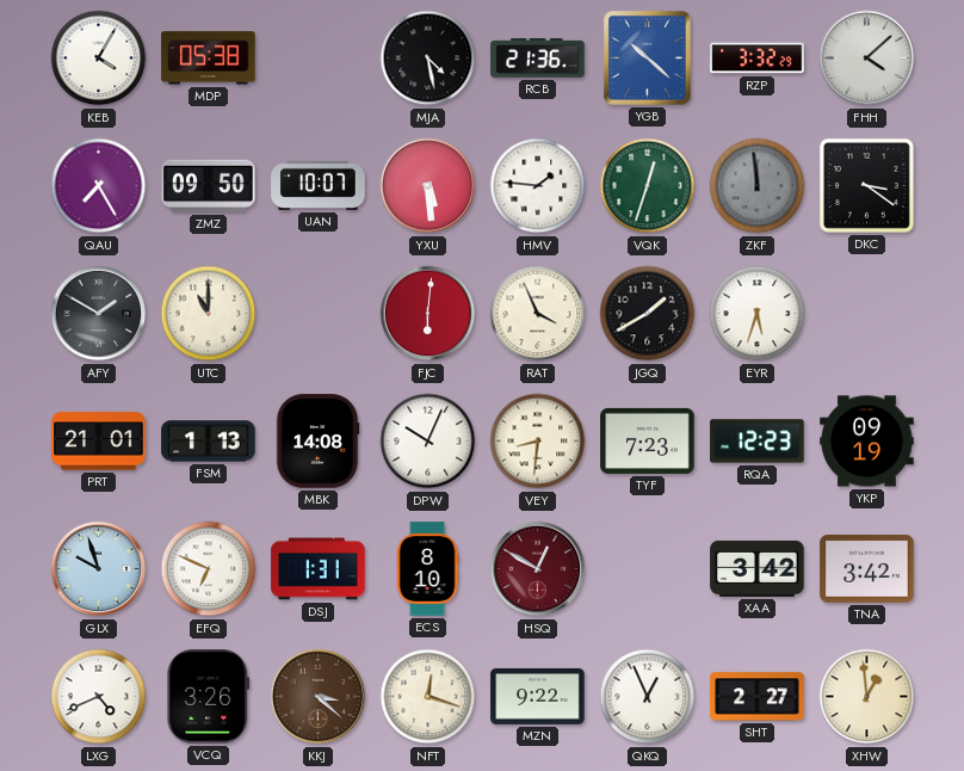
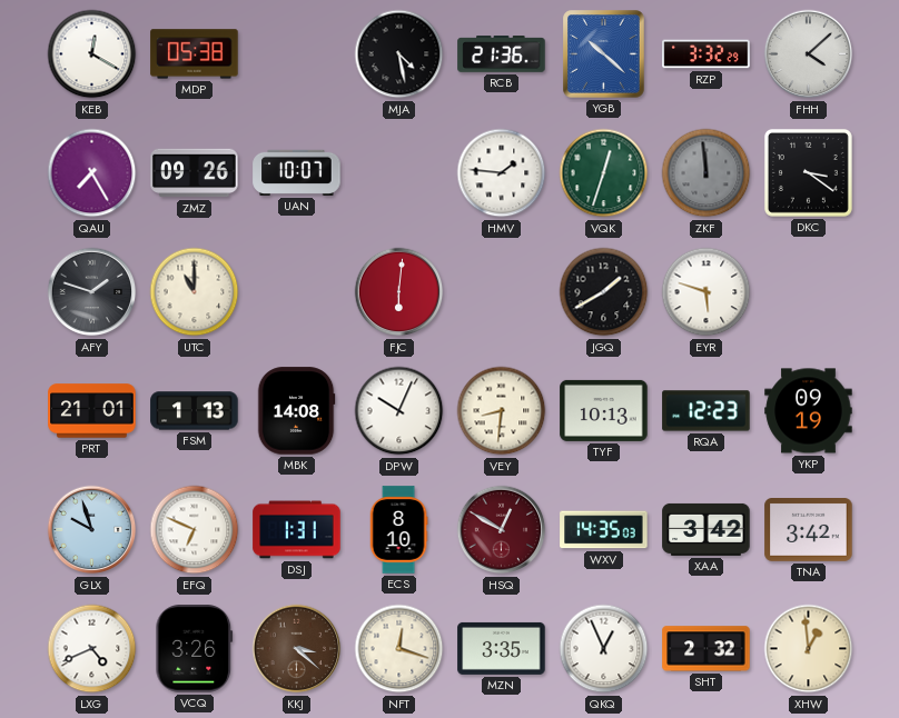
KEB: 4:05 -> 12:20 (92, 54)
ZMZ: 09:50 -> 09:26 (195, 173)
YXU: 5:29 -> none (428, 186)
AFY: 1:50 -> 1:48 (92, 292)
RAT: 3:56 -> none (538, 314)
EYR: 5:33 -> 5:48 (707, 292)
TYF: 7:23 -> 10:13 (604, 410)
WXV: none -> 14:35 (604, 530)
MZN: 9:22 -> 3:35 (502, 648)
SHT: 2:27 -> 2:32 (707, 649)
